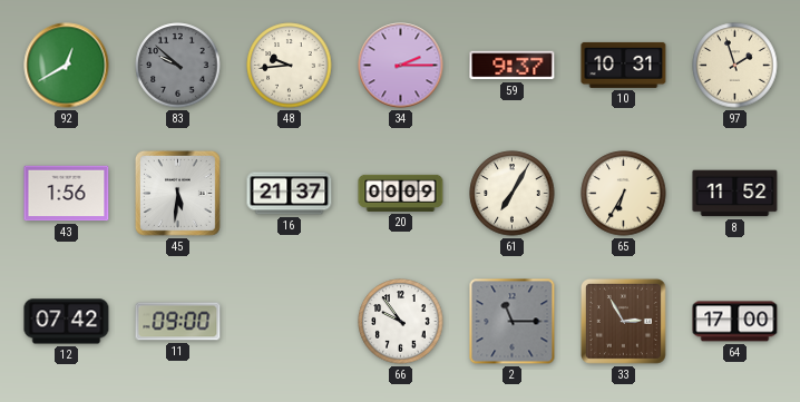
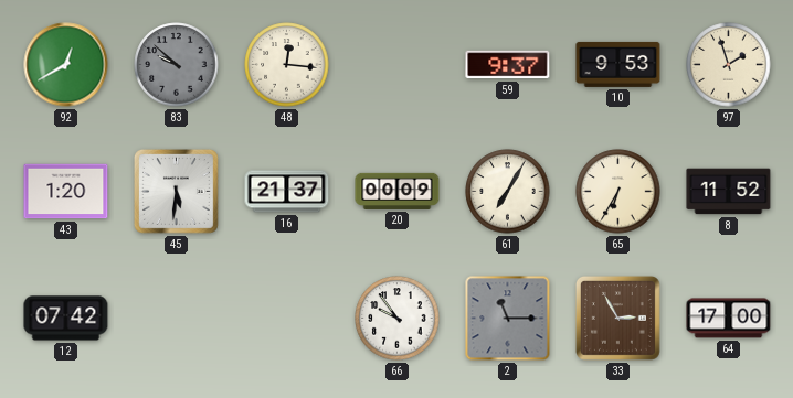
48: 9:44 -> 12:16 (287, 65)
34: 2:15 -> none (401, 66)
10: 10:31 -> 9:53 (618, 64)
43: 1:56 -> 1:20 (66, 192)
11: 09:00 -> none (178, 322)
